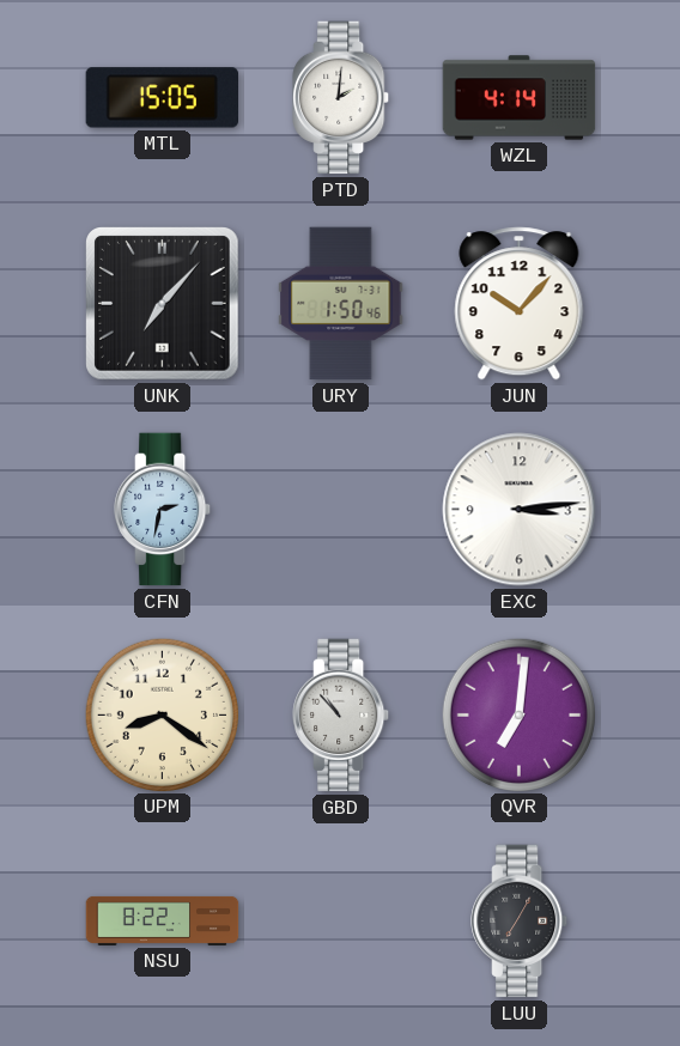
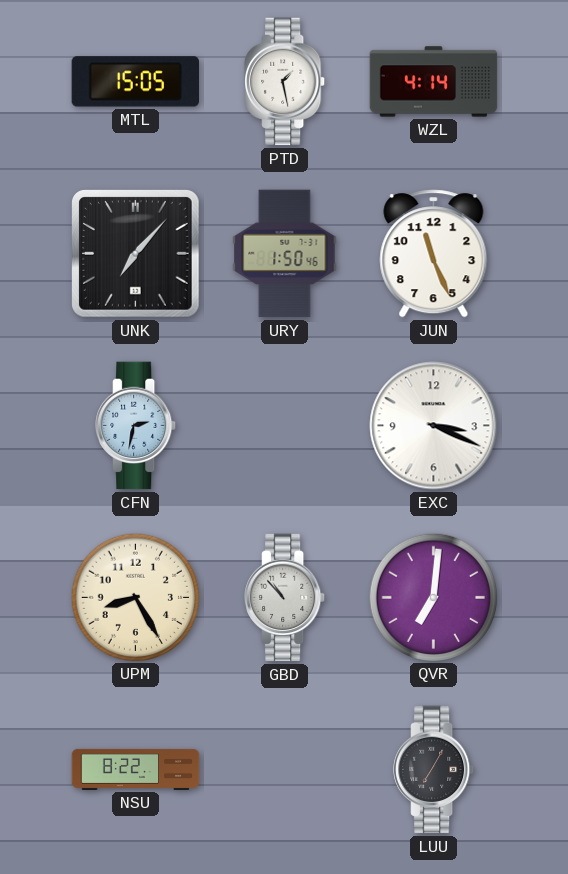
PTD: 2:01 -> 1:28 (285, 82)
JUN: 10:07 -> 11:26 (434, 254)
EXC: 3:14 -> 3:19 (434, 426)
UPM: 8:21 -> 8:25 (135, 597)
